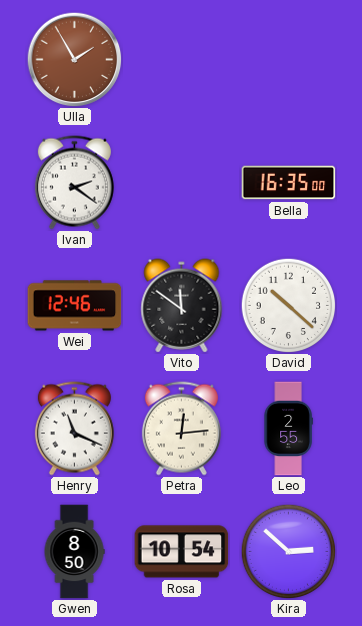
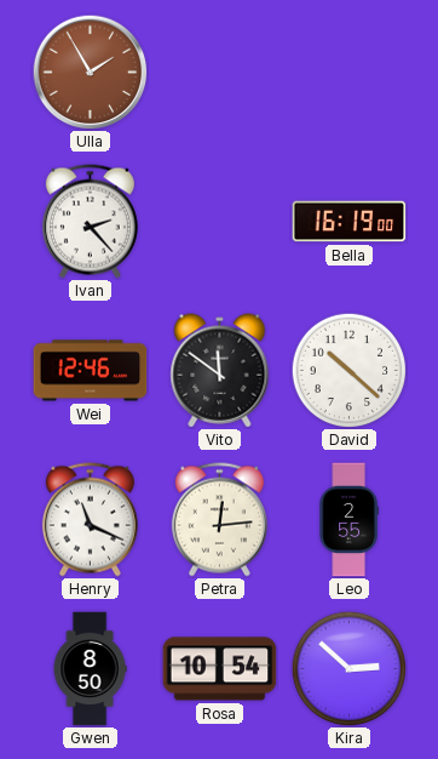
Ivan: 2:21 -> 2:23 (90, 222)
Bella: 16:35 -> 16:19 (350, 222)
